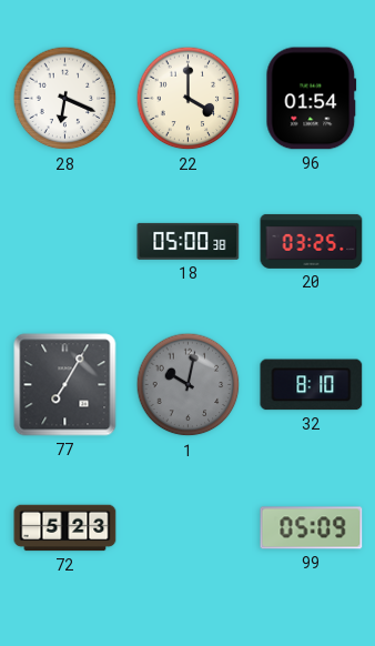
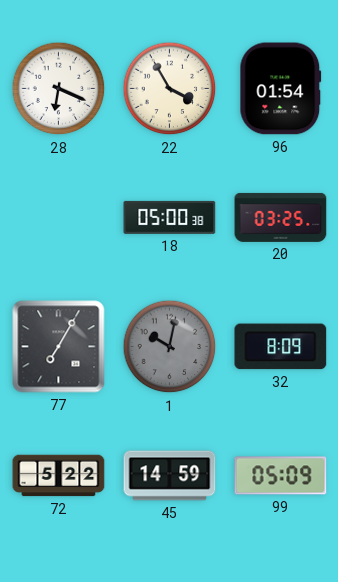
22: 4:00 -> 3:55 (170, 89)
32: 8:10 -> 8:09 (281, 347)
72: 5:23 -> 5:22 (59, 476)
45: none -> 14:59 (170, 476)
